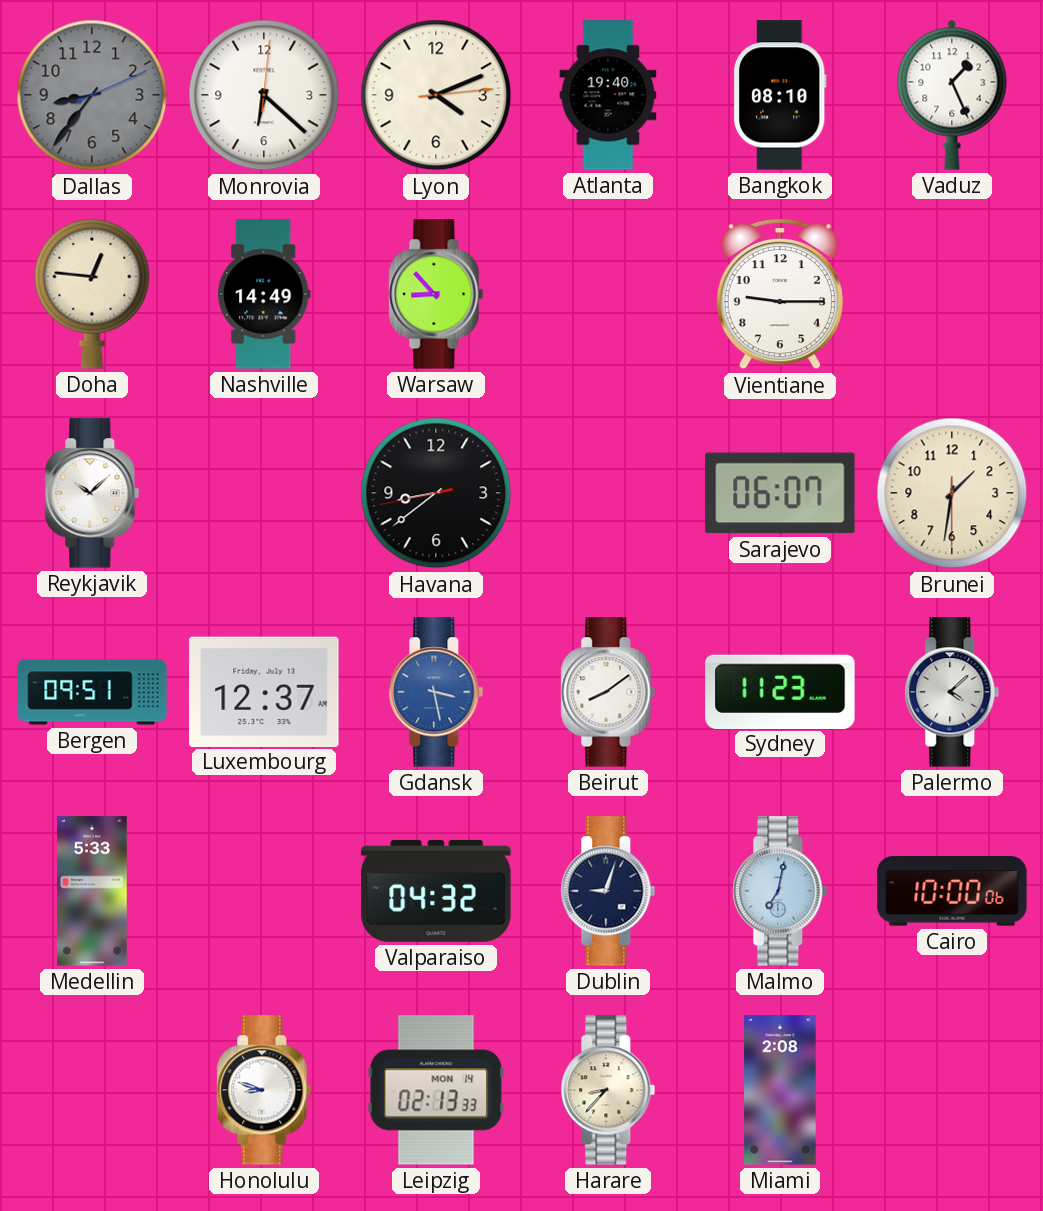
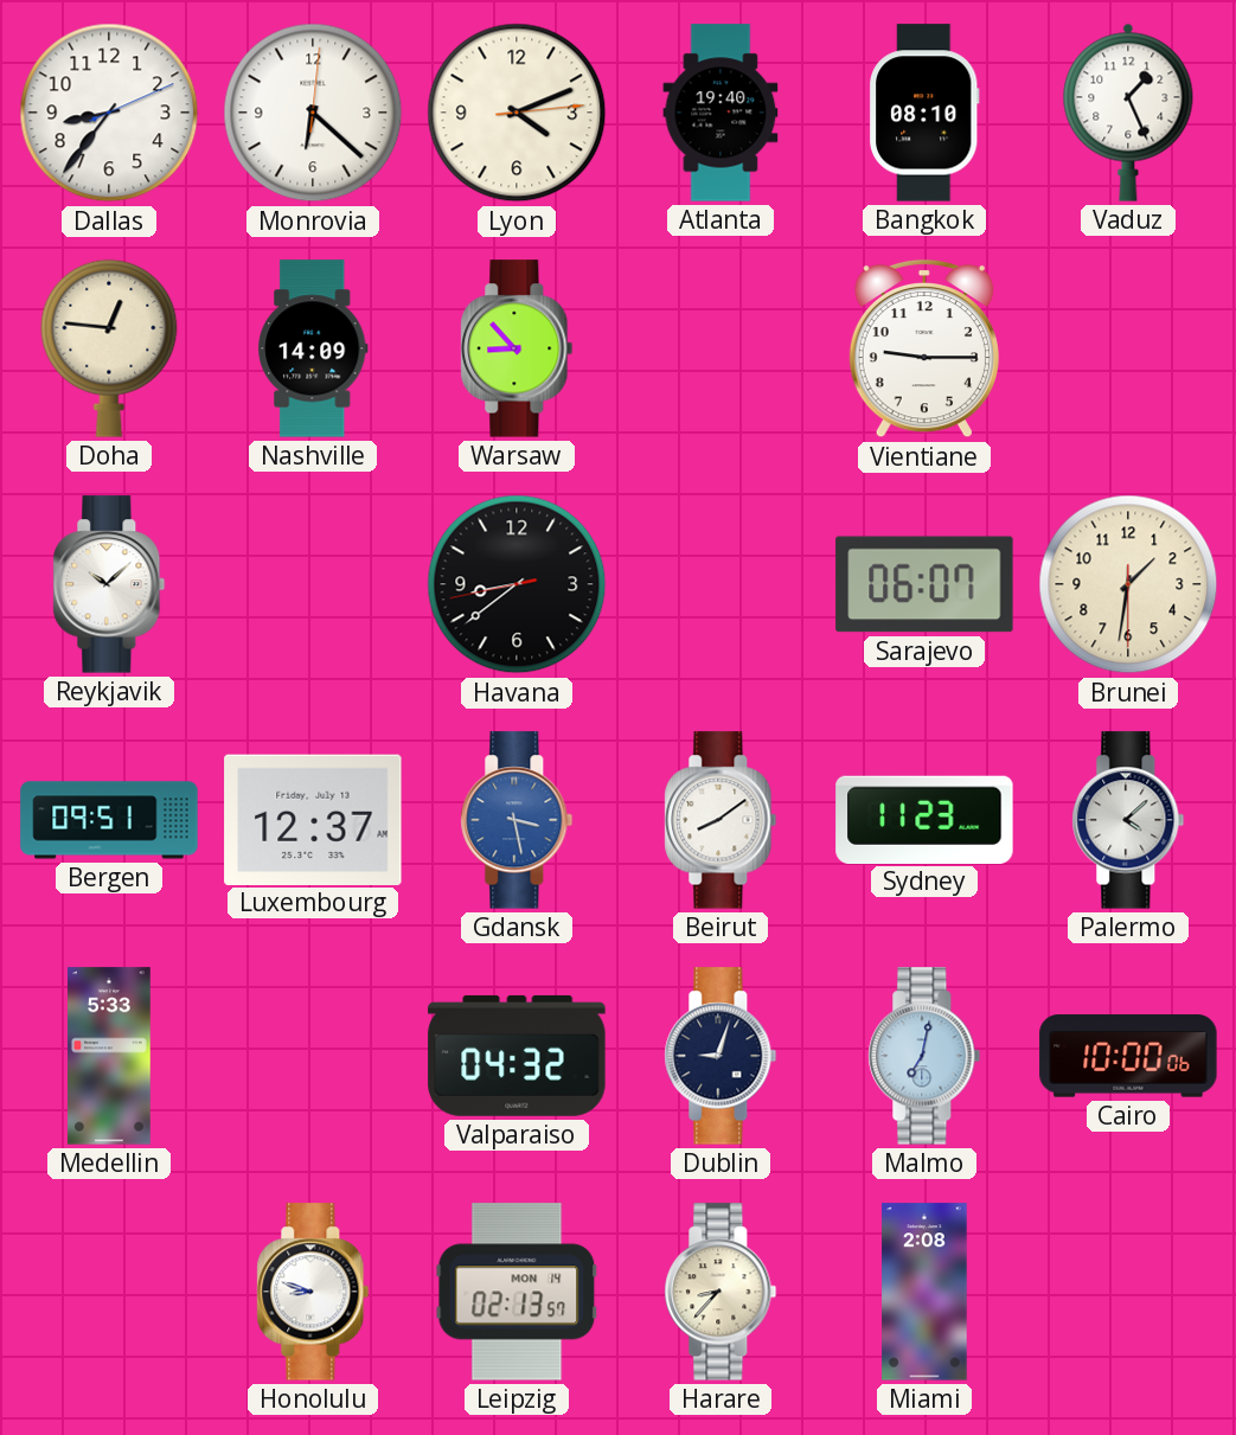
Dallas dial: grey -> white (109, 113)
Nashville: 14:49 -> 14:09 (313, 348)
Leipzig: 02:13:33 -> 02:13:57 (517, 1292)
